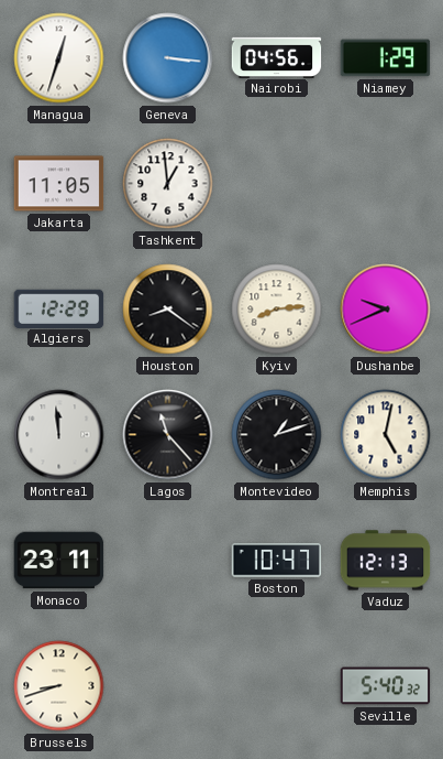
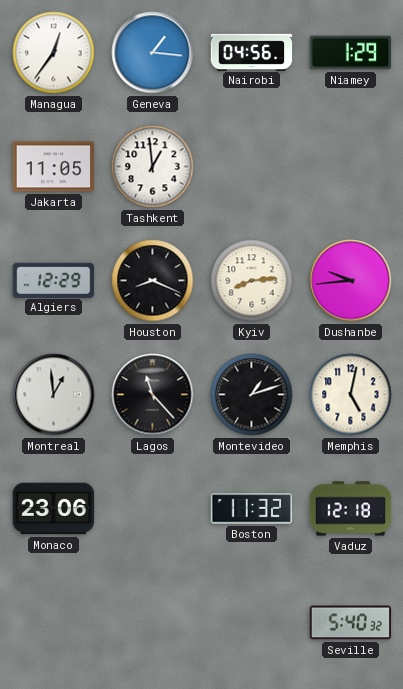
Managua: 12:33 -> 12:36 (54, 53)
Geneva: 3:16 -> 1:16 (153, 53)
Houston: 8:21 -> 8:19 (153, 281)
Dushanbe: 9:41 -> 9:44 (351, 281)
Montreal: 11:59 -> 12:59 (54, 395)
Monaco: 23:11 -> 23:06 (54, 509)
Boston: 10:47 -> 11:32 (252, 509)
Vaduz: 12:13 -> 12:18 (351, 509)
Brussels: 8:42 -> none (59, 686)
